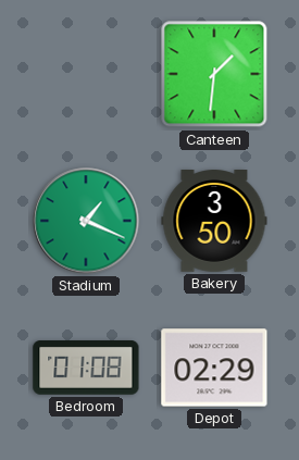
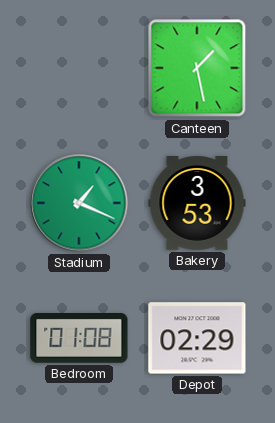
Canteen: 1:31 -> 1:28 (197, 68)
Bakery: 3:50 -> 3:53 (197, 204)
